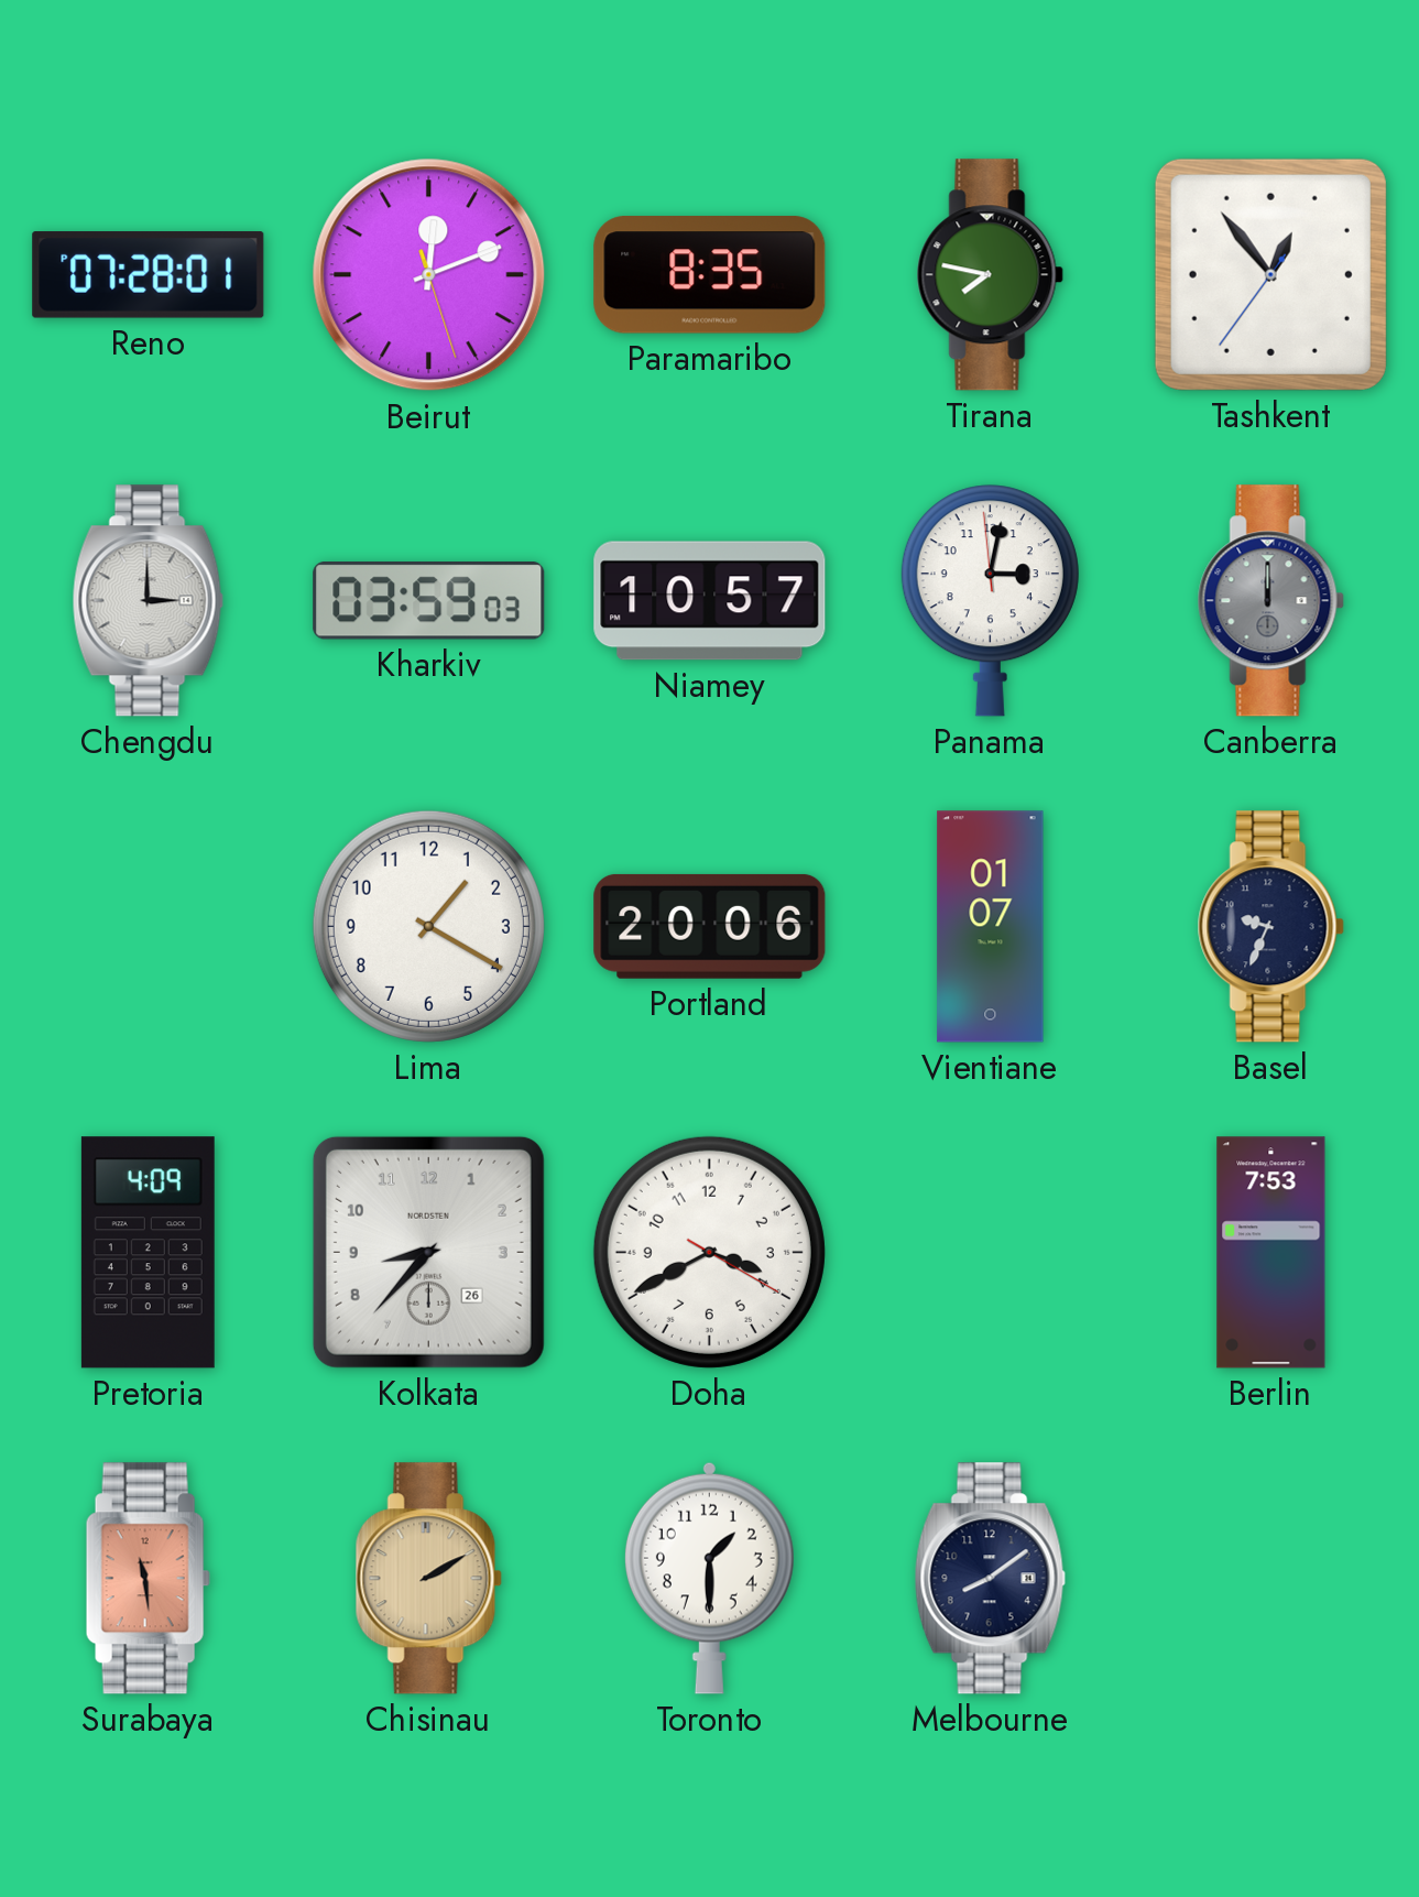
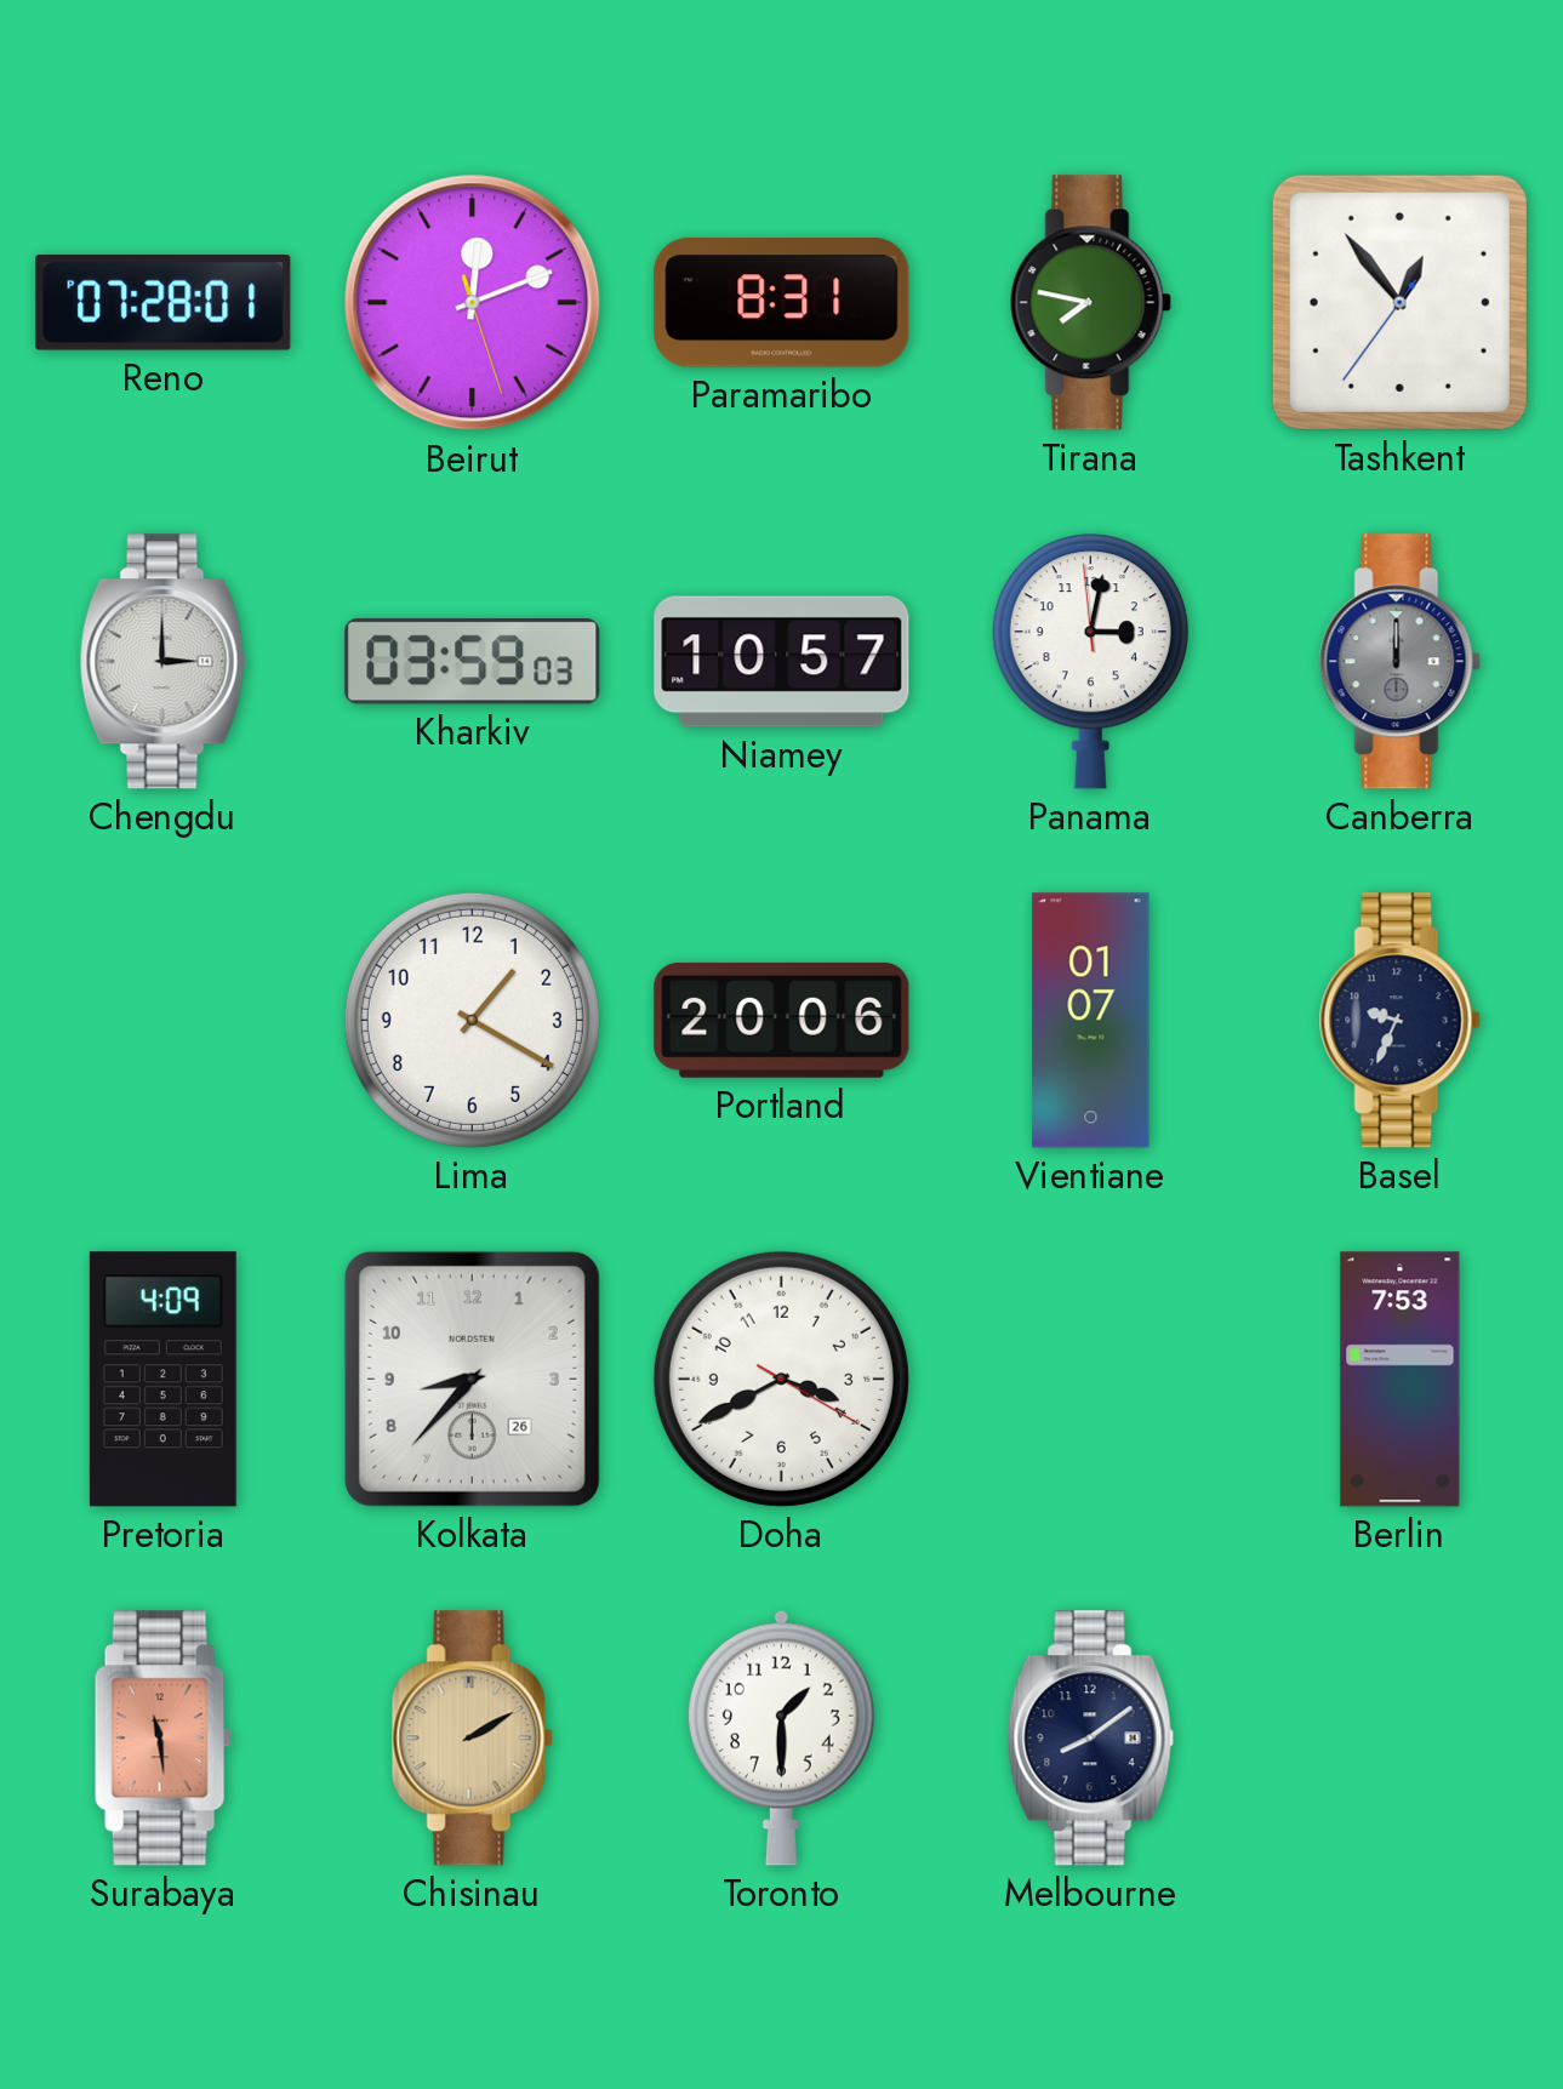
Paramaribo: 8:35 -> 8:31 (782, 303)
